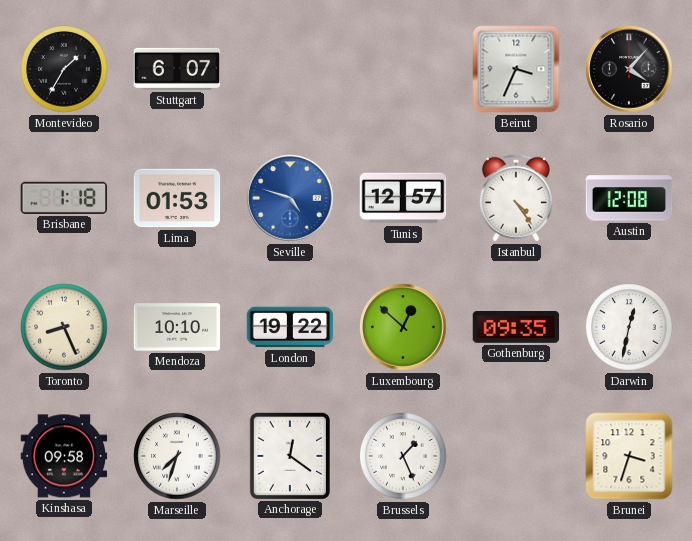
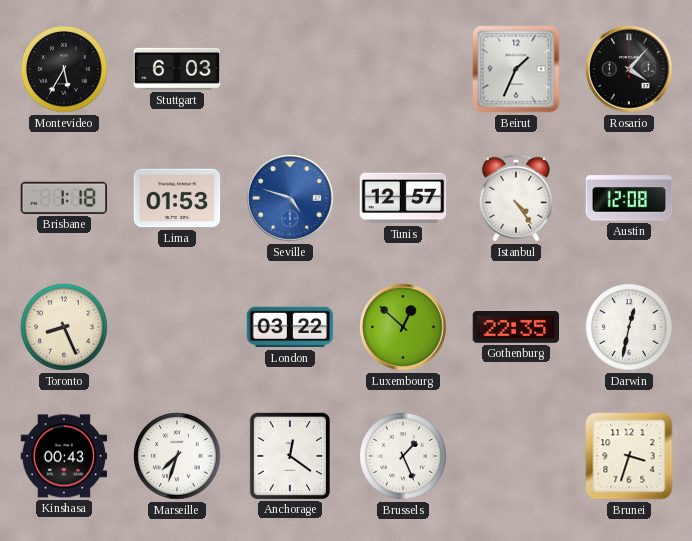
Montevideo: 1:35 -> 5:35 (64, 69)
Stuttgart: 6:07 -> 6:03 (177, 69)
Beirut: 3:34 -> 1:34 (516, 69)
Mendoza: 10:10 -> none (177, 327)
London: 19:22 -> 03:22 (290, 327)
Gothenburg: 09:35 -> 22:35 (516, 328)
Kinshasa: 09:58 -> 00:43 (64, 456)
